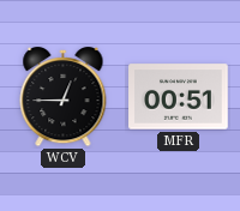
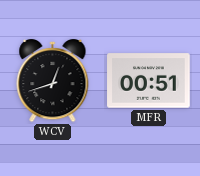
WCV: 12:45 -> 12:42 (53, 82)
